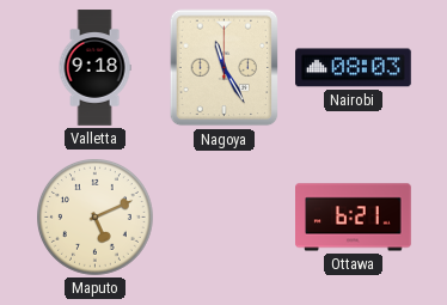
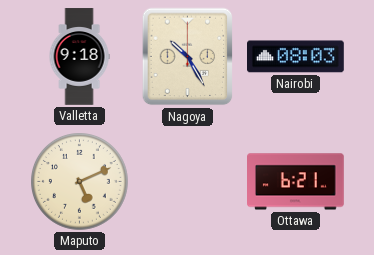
Nagoya: 11:25 -> 10:25 (188, 57)
